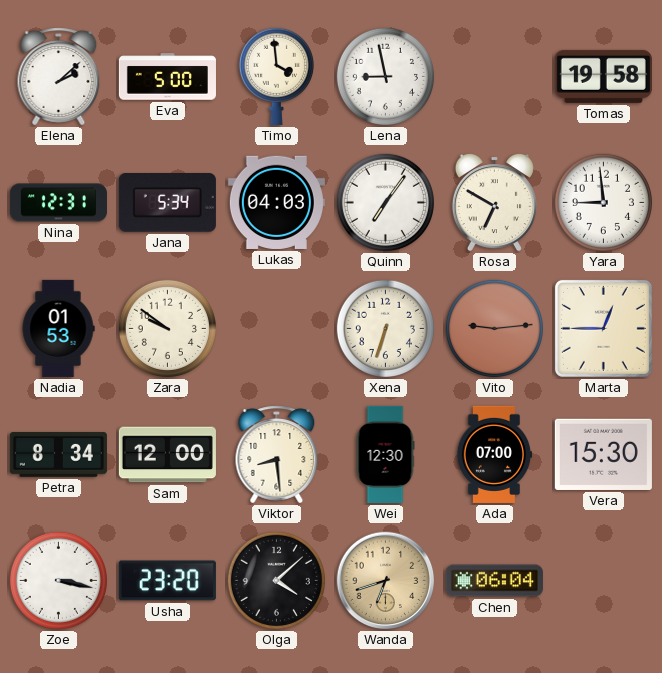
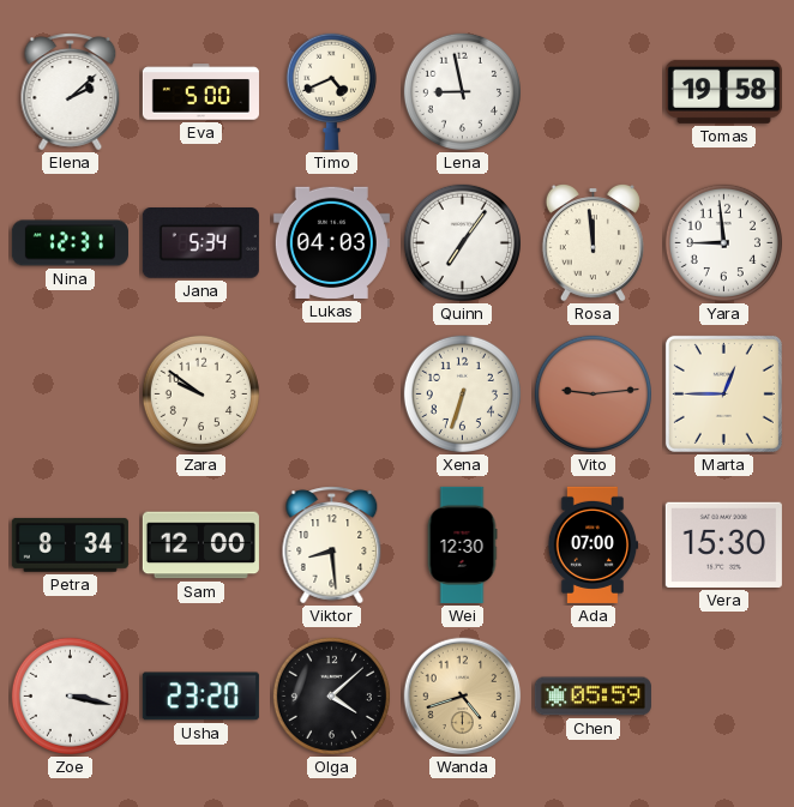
Timo: 3:59 -> 4:41 (331, 91)
Rosa: 6:50 -> 11:59 (593, 242)
Nadia: 01:53 -> none (58, 328)
Wanda: 6:42 -> 4:42 (463, 697)
Chen: 06:04 -> 05:59 (593, 697)
